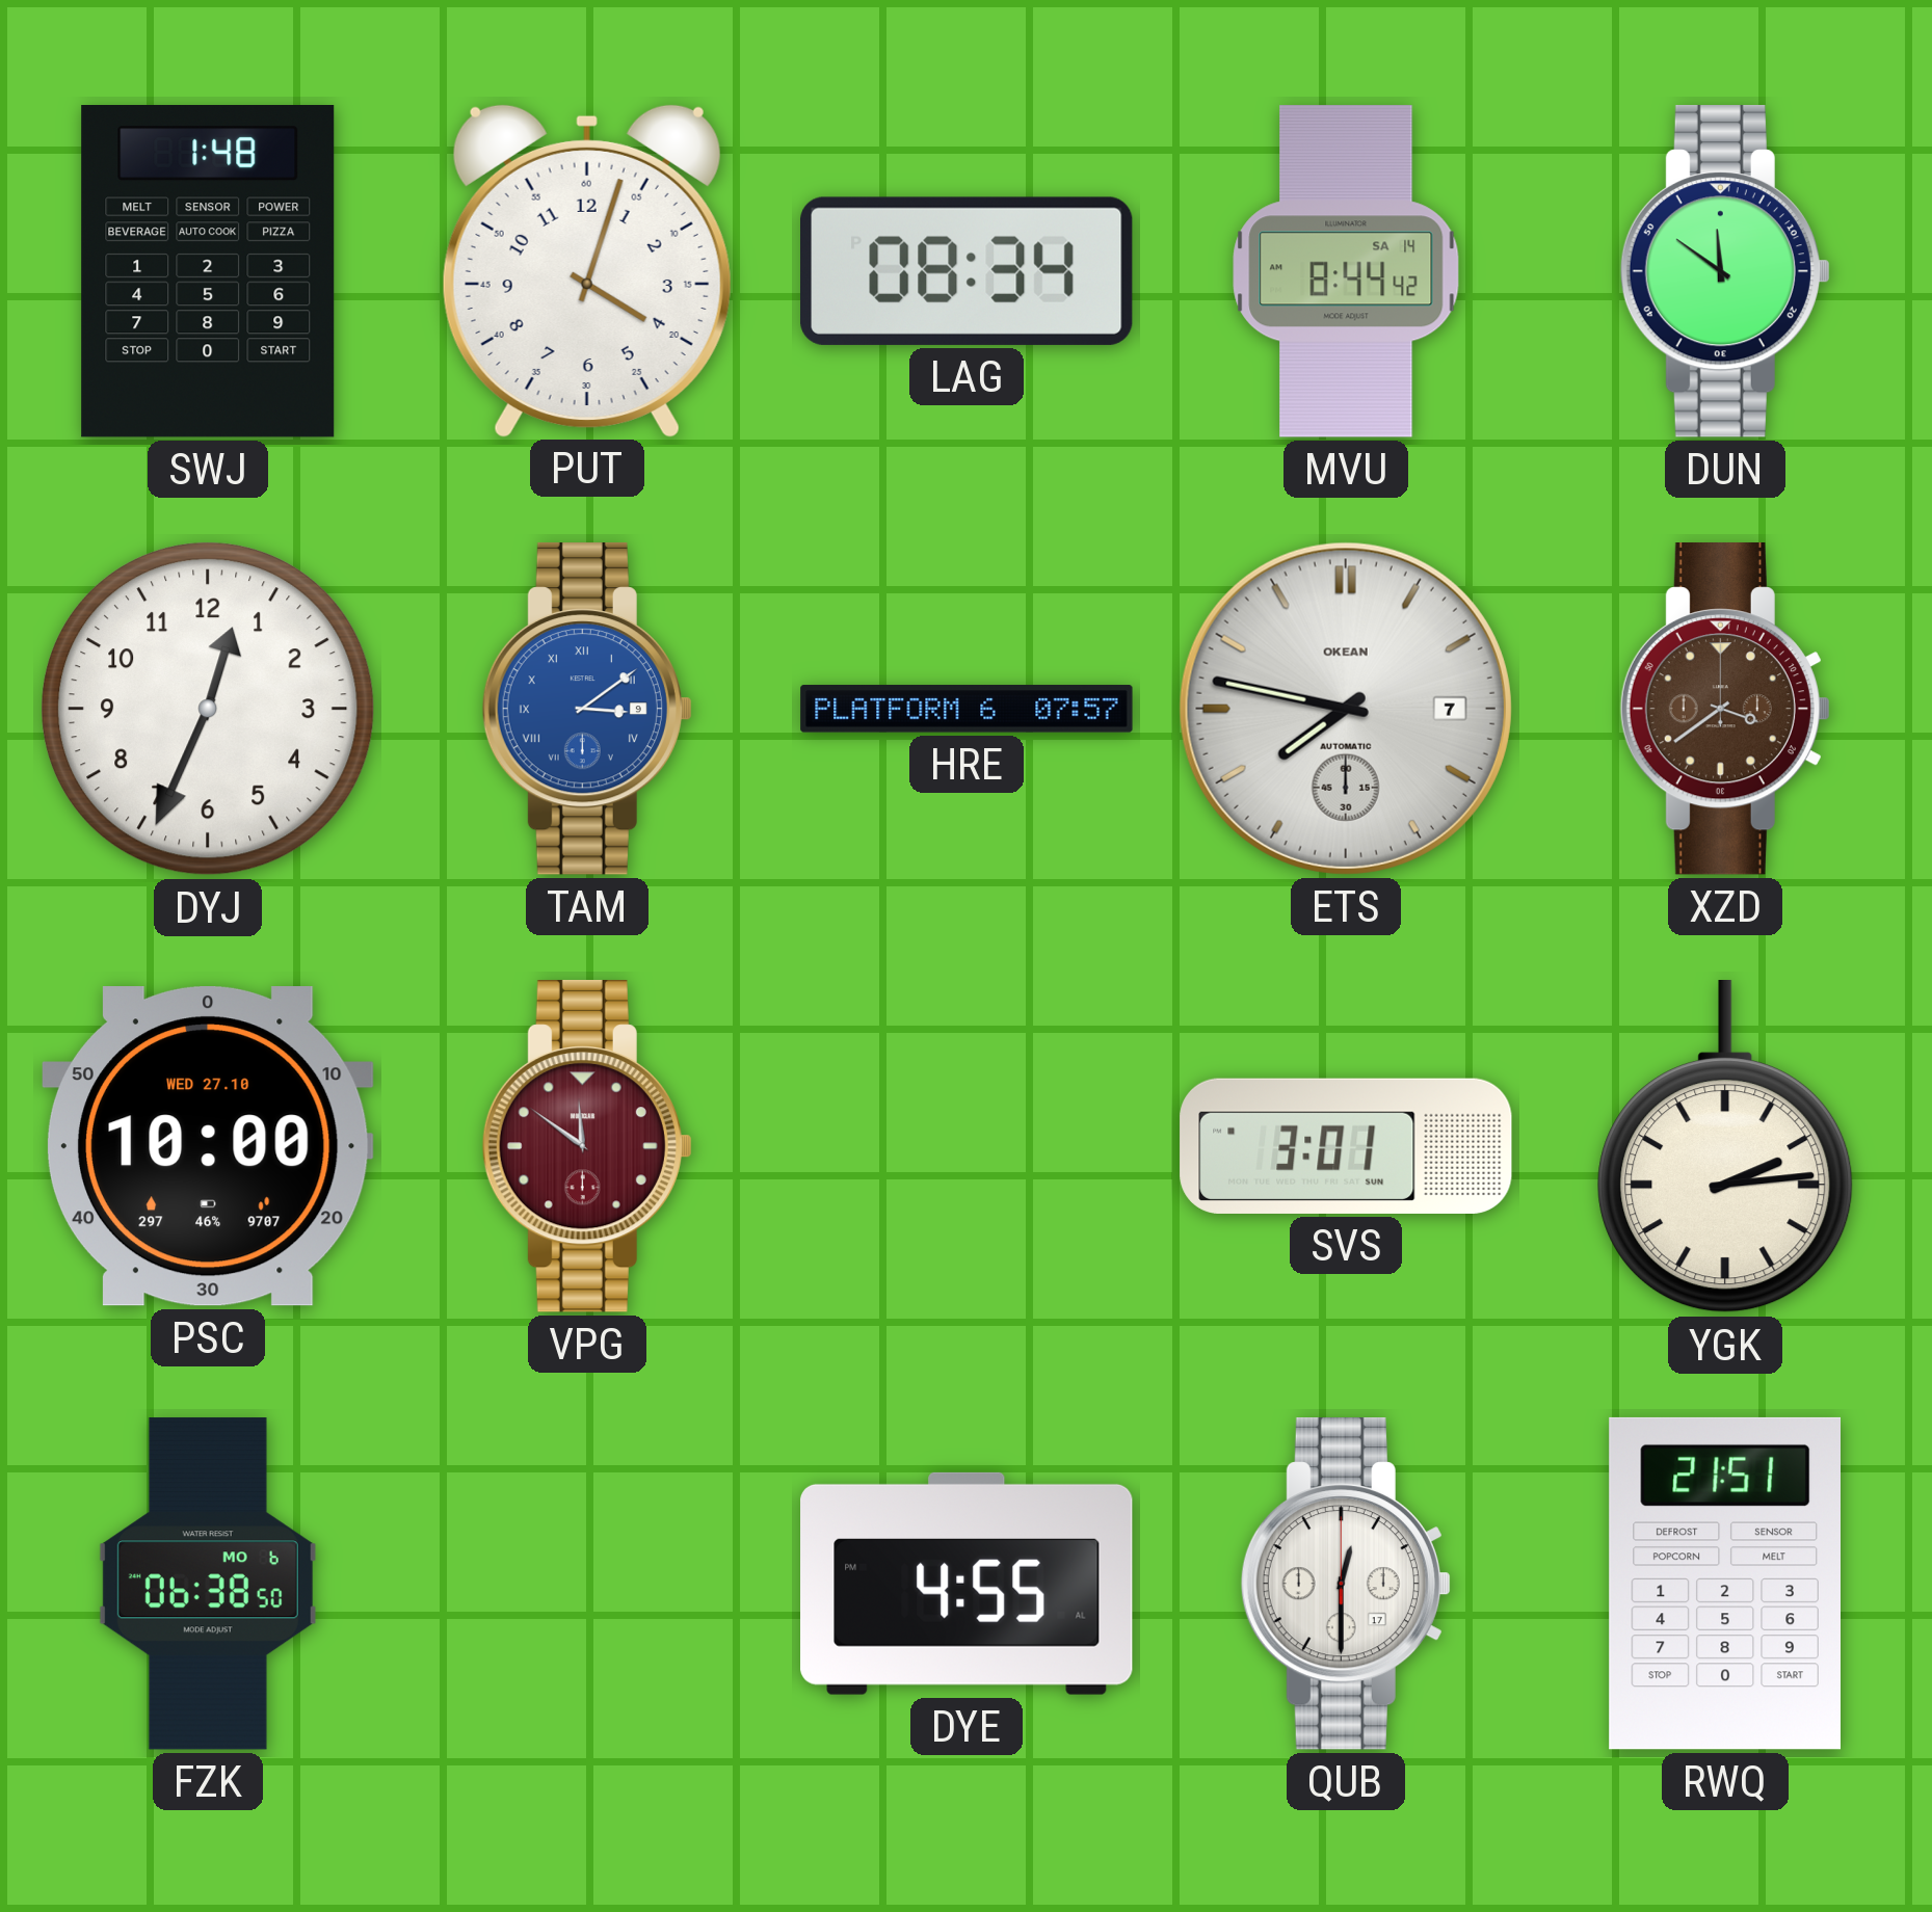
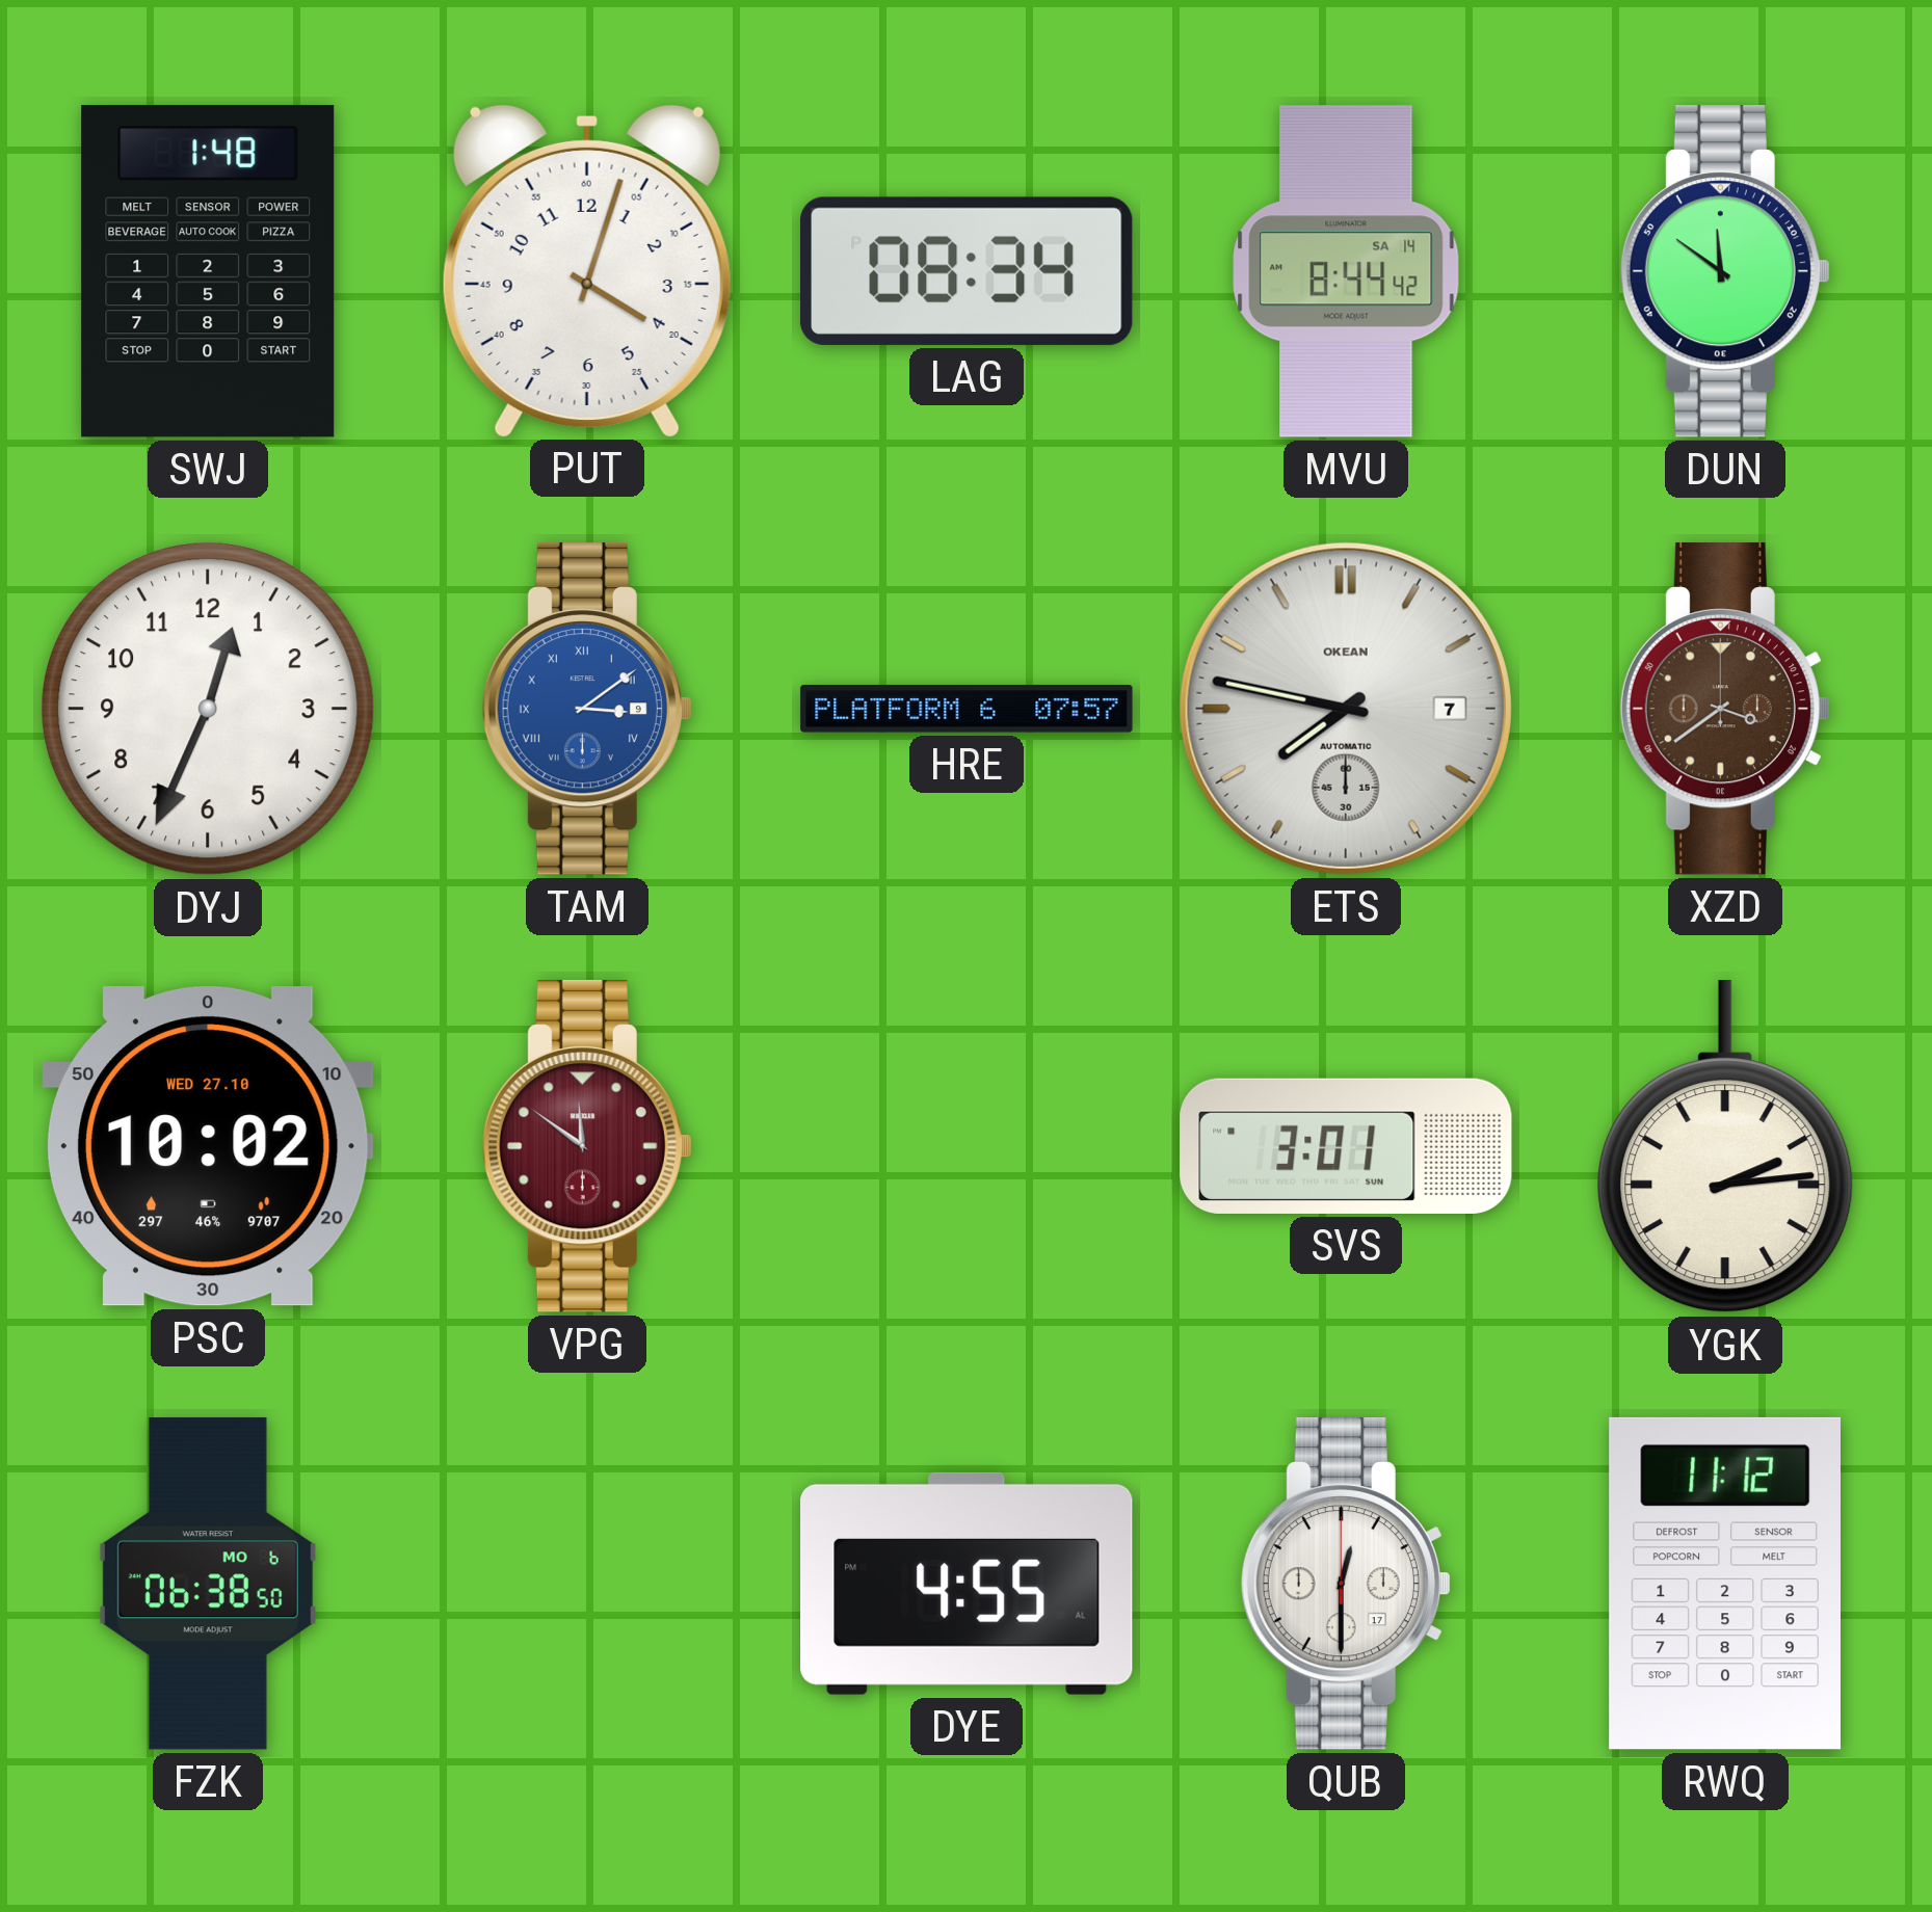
PSC: 10:00 -> 10:02 (208, 1147)
RWQ: 21:51 -> 11:12 (1724, 1584)
